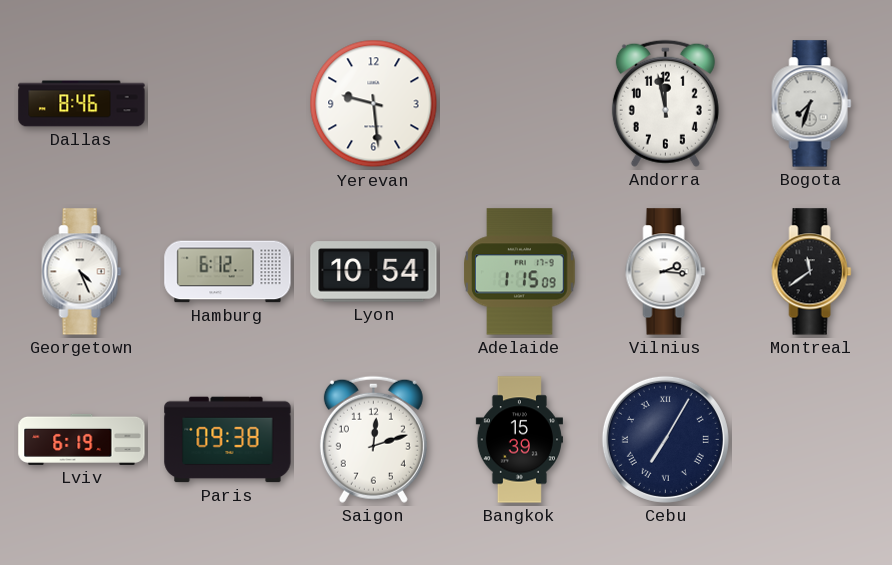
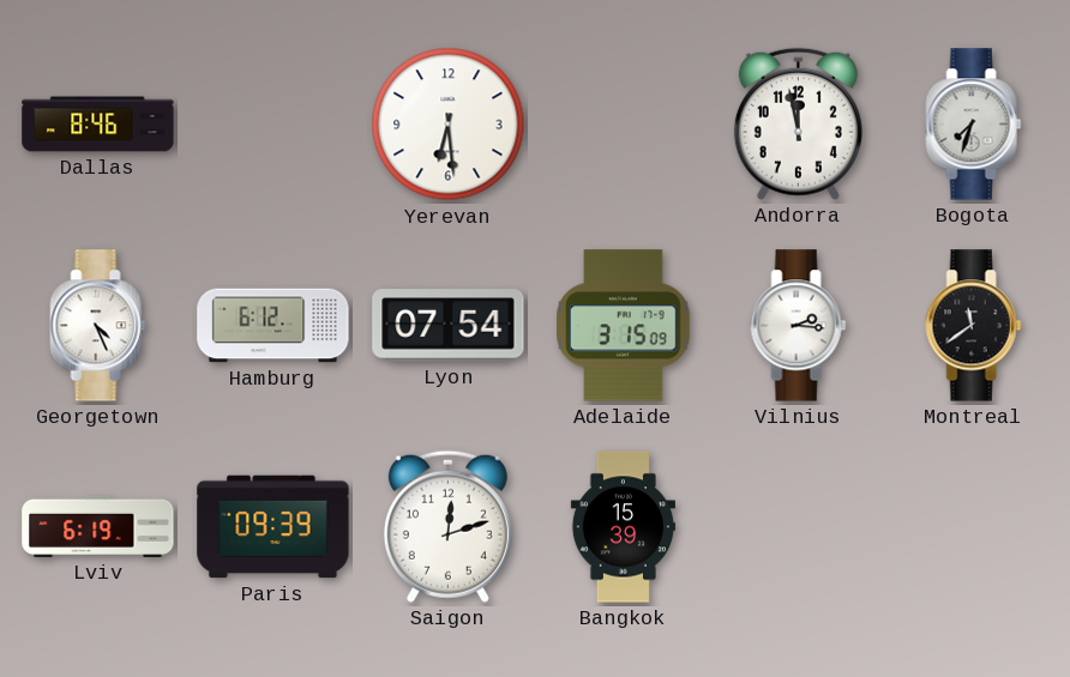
Yerevan: 9:29 -> 6:29 (449, 125)
Lyon: 10:54 -> 07:54 (449, 326)
Adelaide: 1:15 -> 3:15 (624, 326)
Paris: 09:38 -> 09:39 (273, 527)
Cebu: 7:05 -> none (665, 439)
